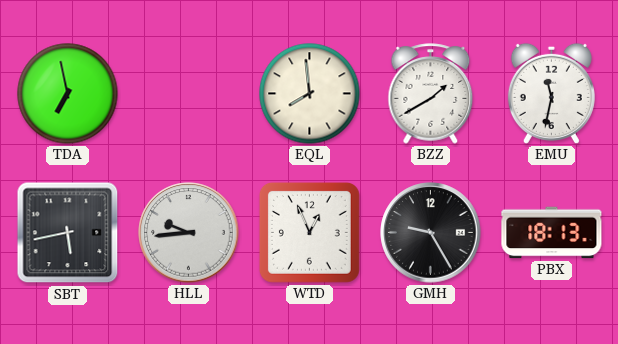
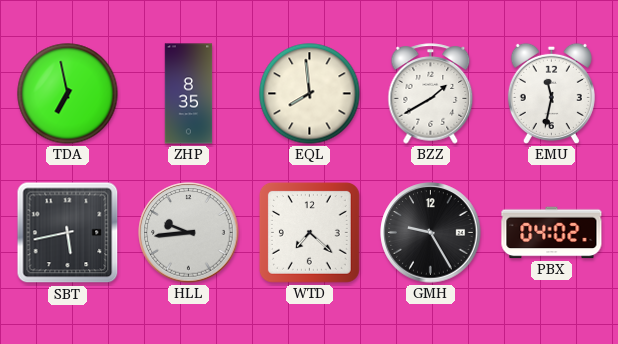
ZHP: none -> 8:35 (189, 94)
WTD: 12:56 -> 7:22 (309, 232)
PBX: 18:13 -> 04:02 (552, 233)
